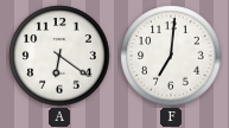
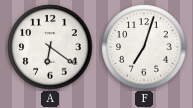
F: 7:01 -> 7:03 (144, 47)
